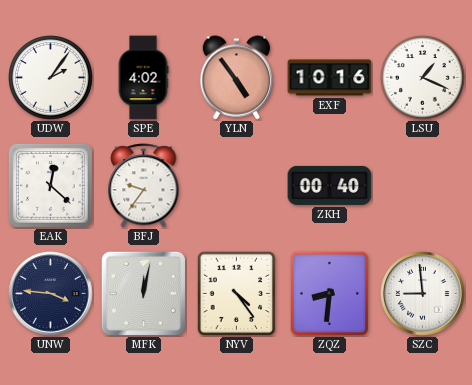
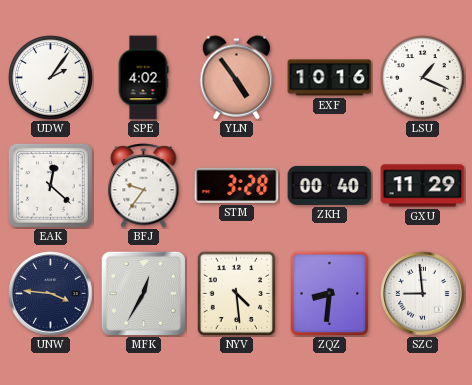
STM: none -> 3:28 (237, 185)
GXU: none -> 11:29 (423, 186)
MFK: 12:02 -> 12:35 (143, 293)
NYV: 4:24 -> 4:29 (237, 293)
